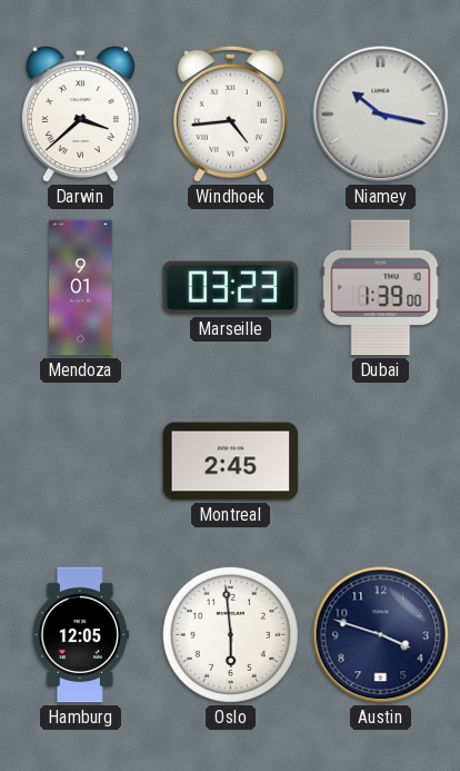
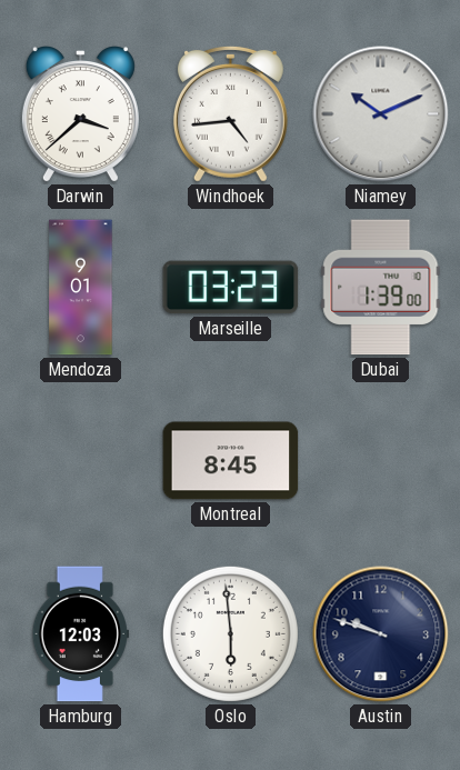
Niamey: 10:17 -> 10:11 (381, 114)
Montreal: 2:45 -> 8:45 (231, 461)
Hamburg: 12:05 -> 12:03 (80, 634)
Austin: 3:48 -> 9:48 (381, 634)
